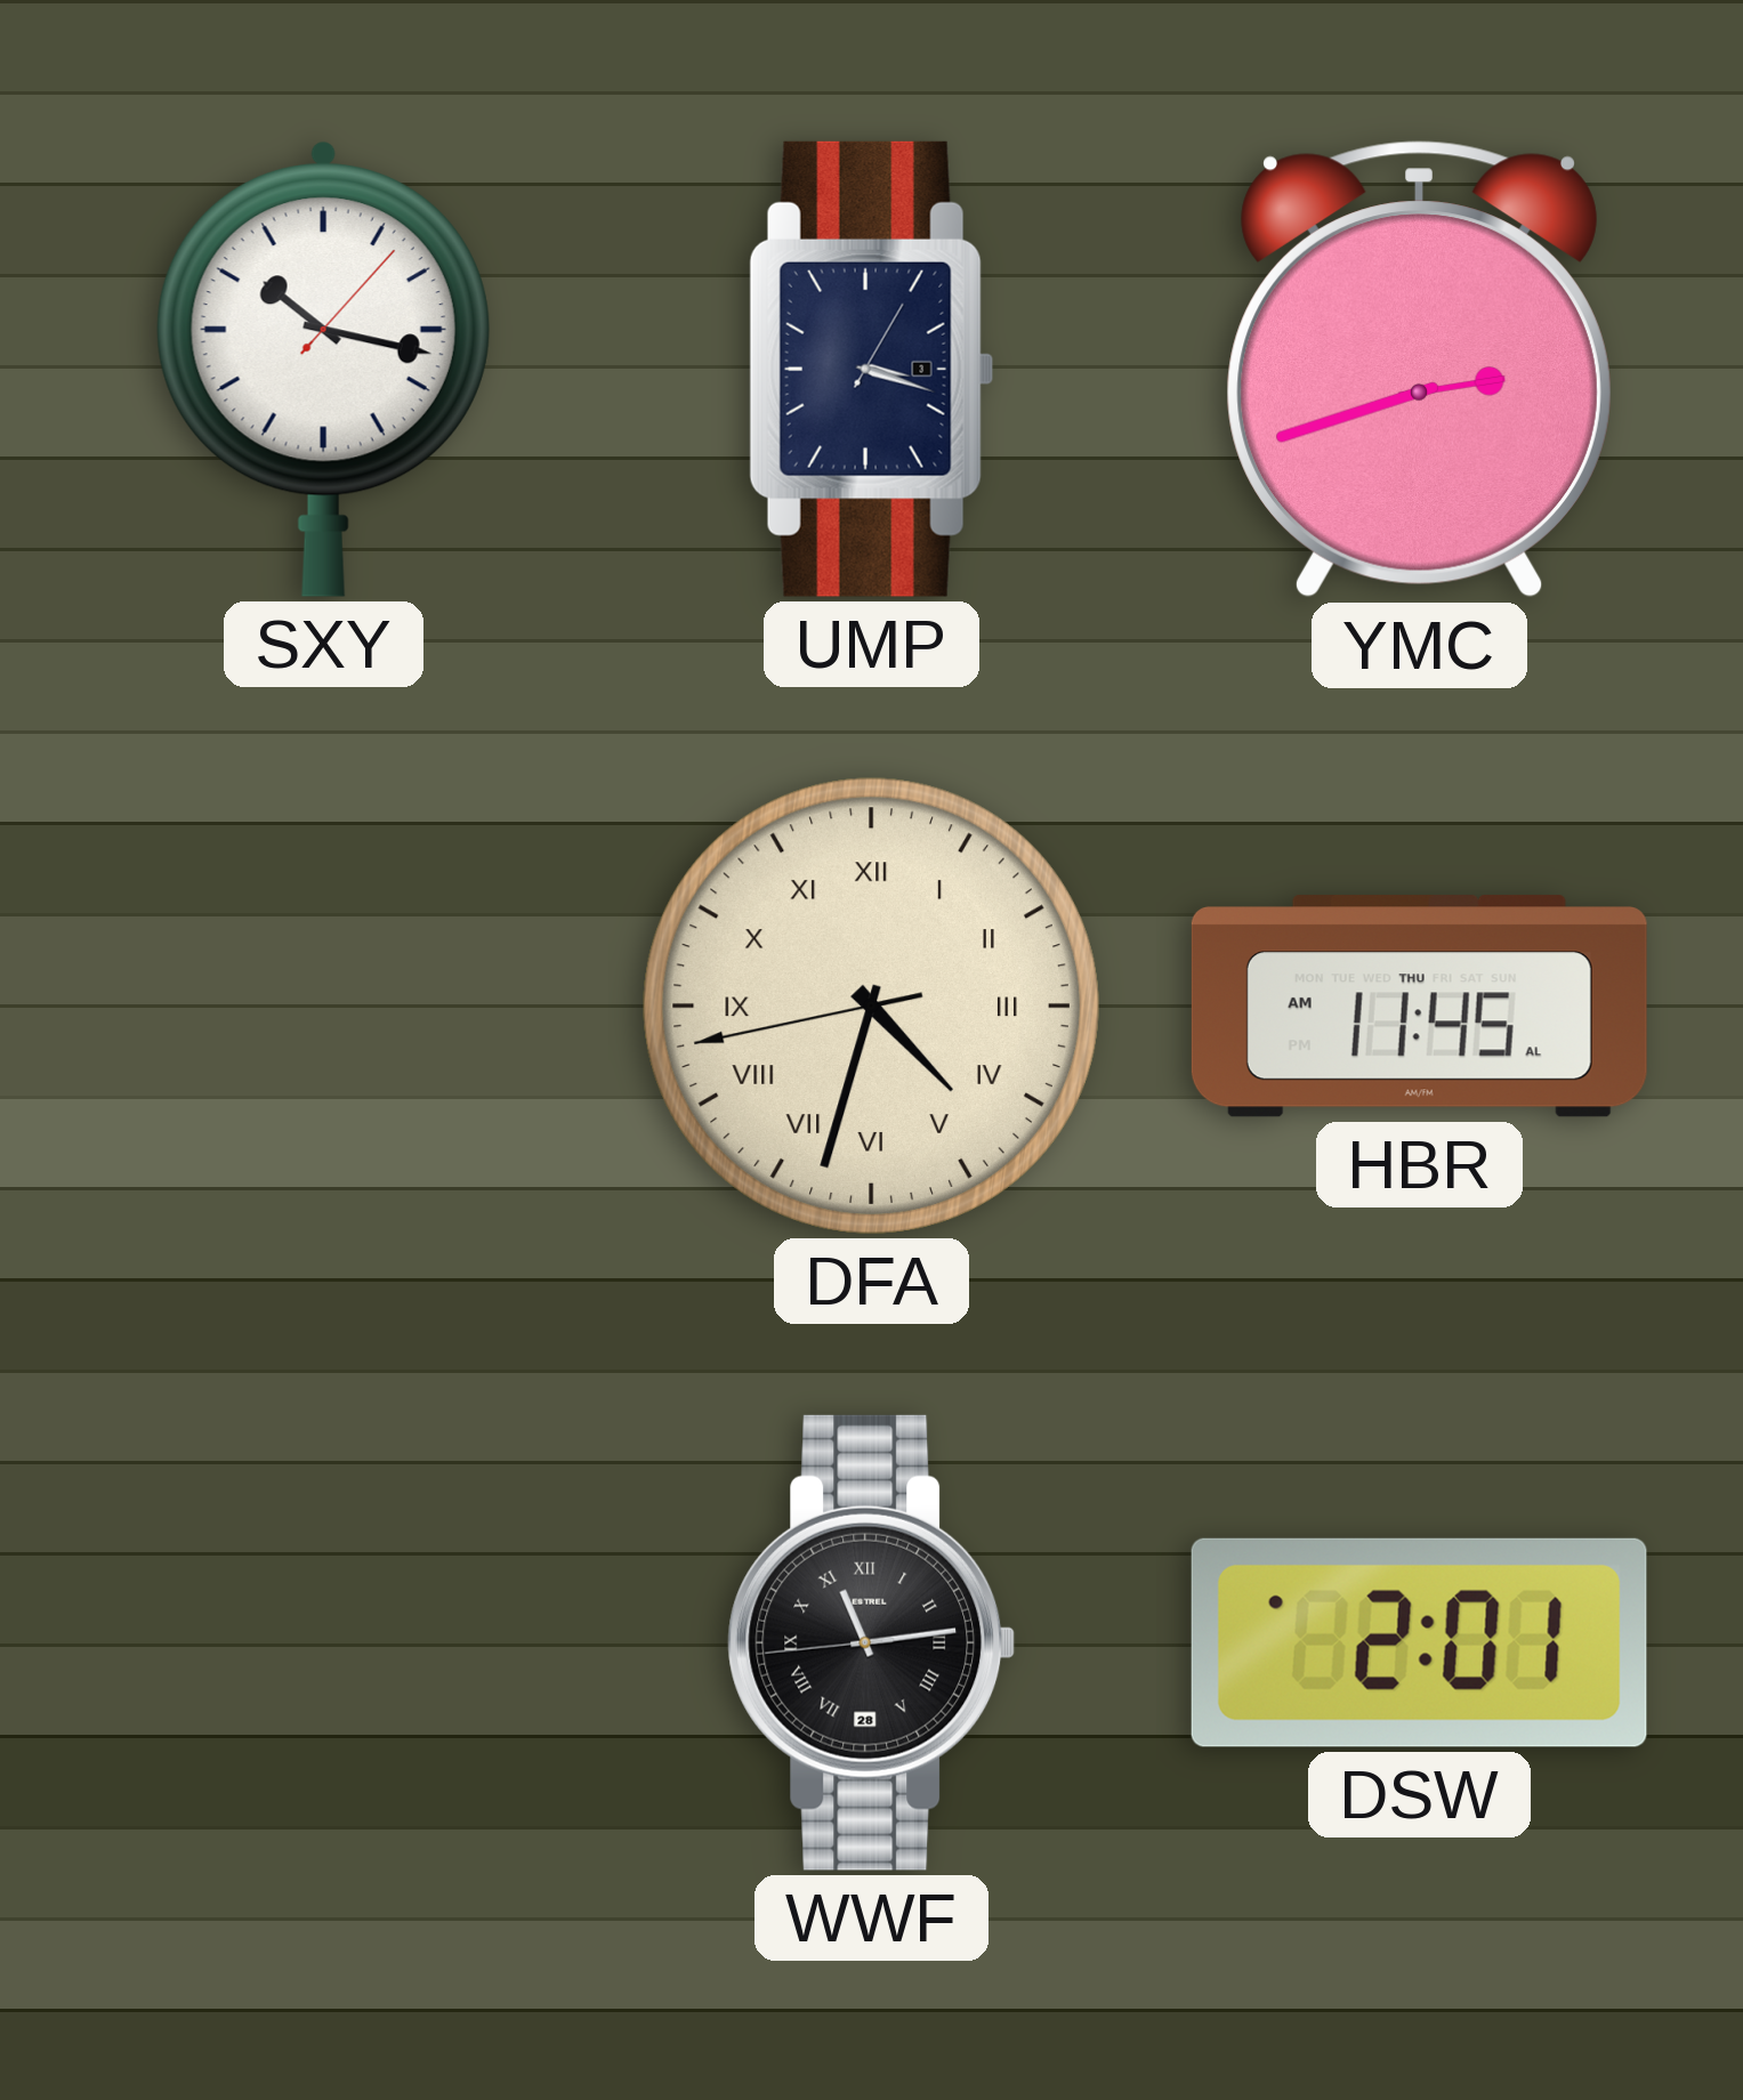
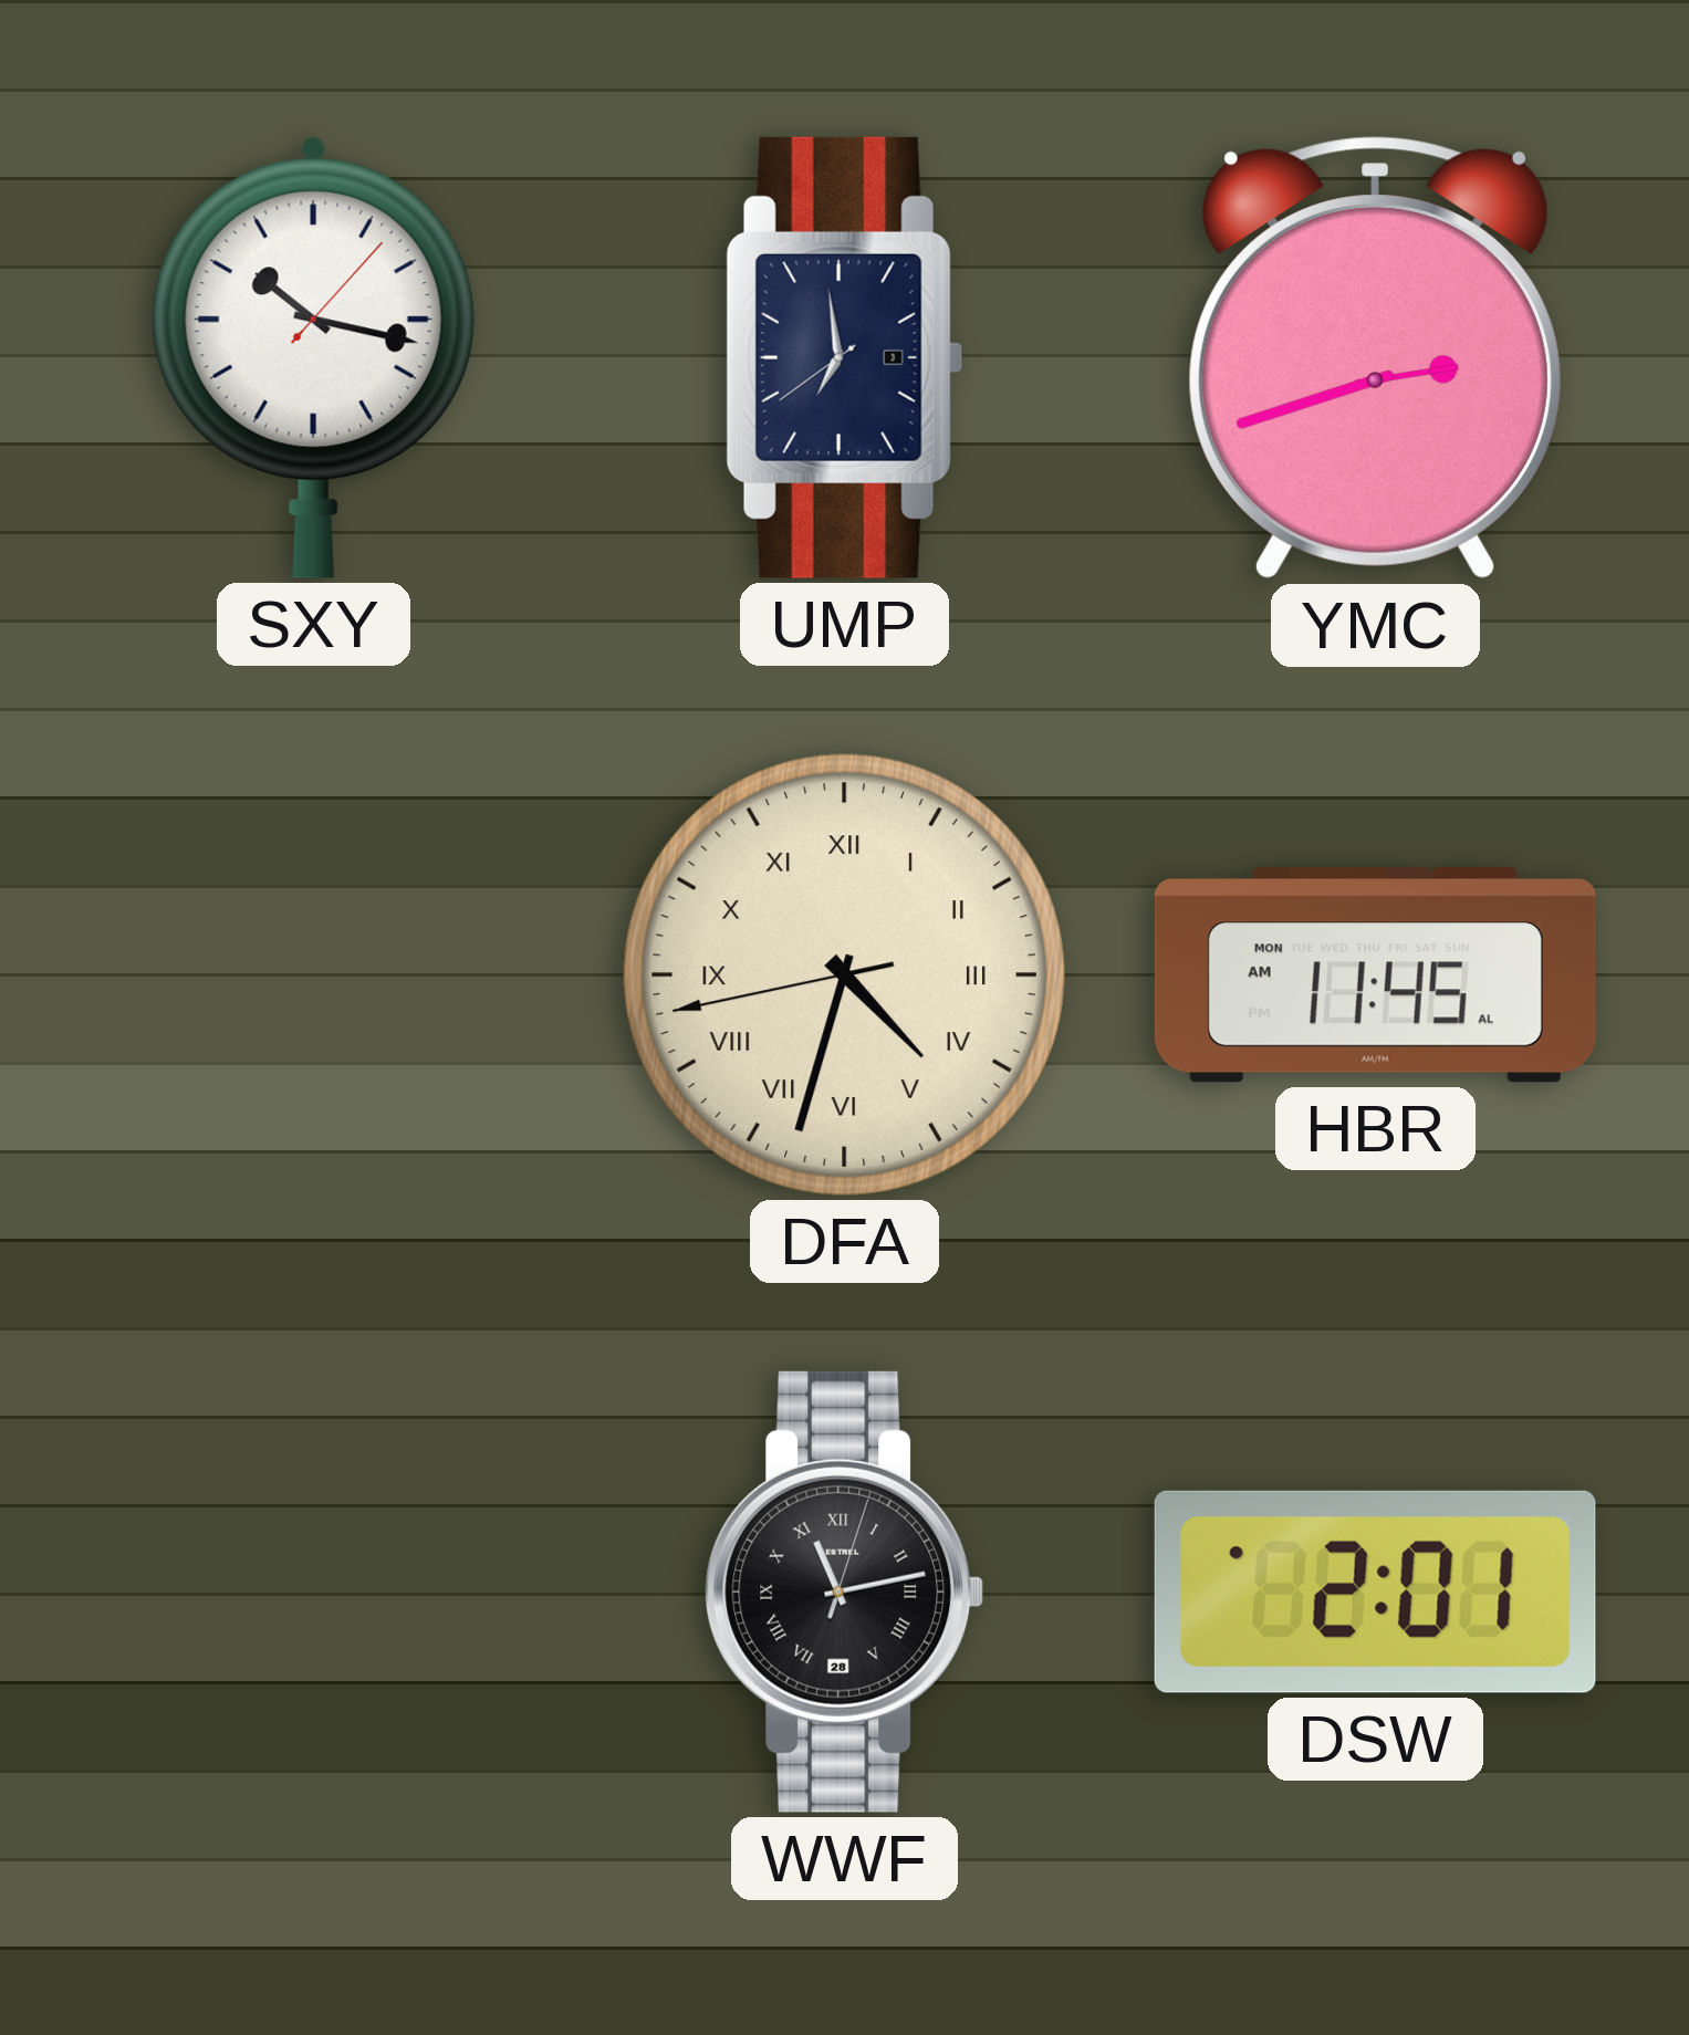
UMP: 3:18 -> 6:58 (844, 357)
HBR date: THU -> MON (1375, 975)
WWF: 11:13:44 -> 11:13:03 (845, 1592)
